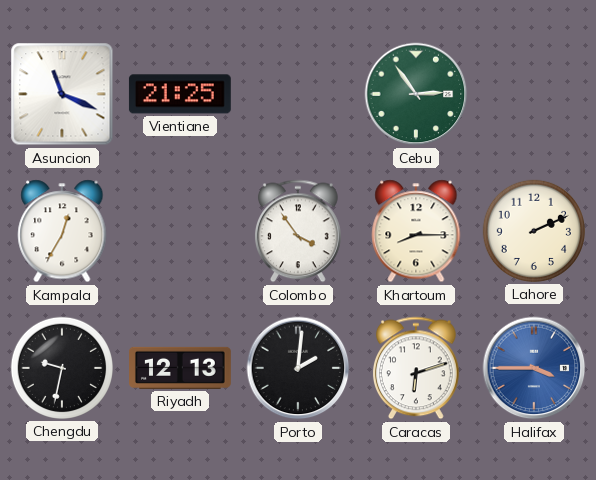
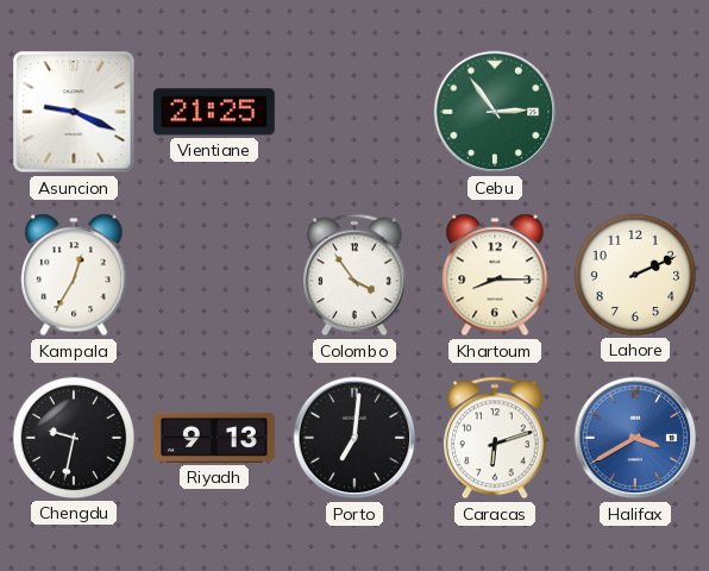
Asuncion: 11:19 -> 9:19 (74, 112)
Riyadh: 12:13 -> 9:13 (215, 438)
Porto: 2:01 -> 7:01 (354, 438)
Halifax: 3:45 -> 3:40 (635, 438)
